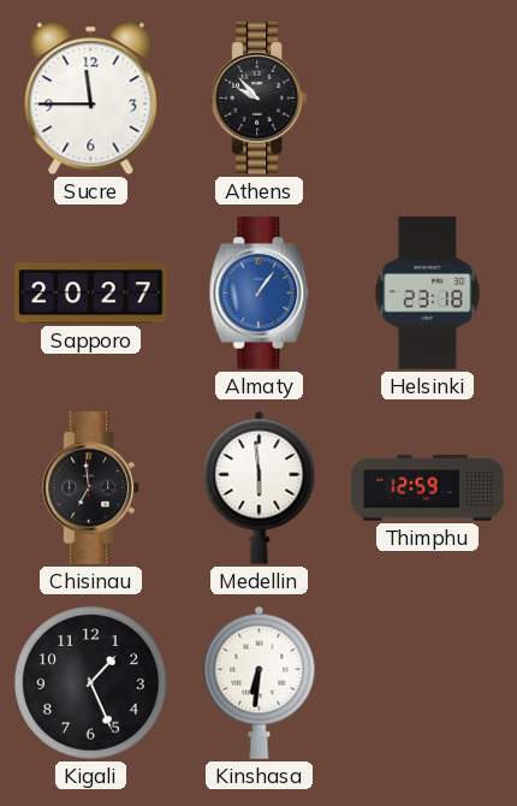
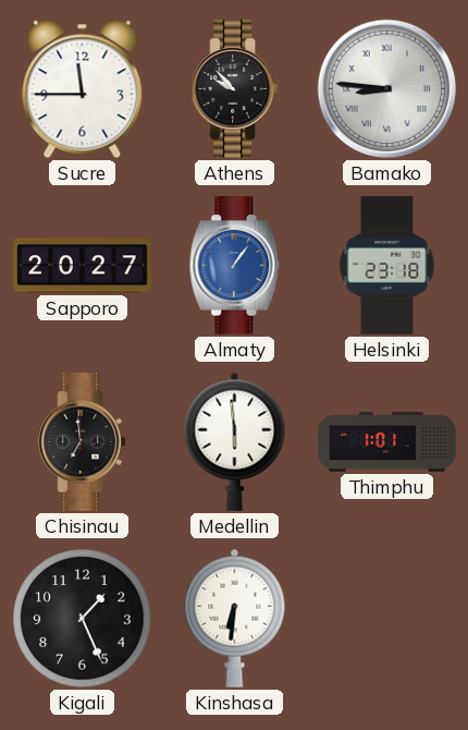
Bamako: none -> 8:46 (387, 89)
Thimphu: 12:59 -> 1:01 (387, 442)
